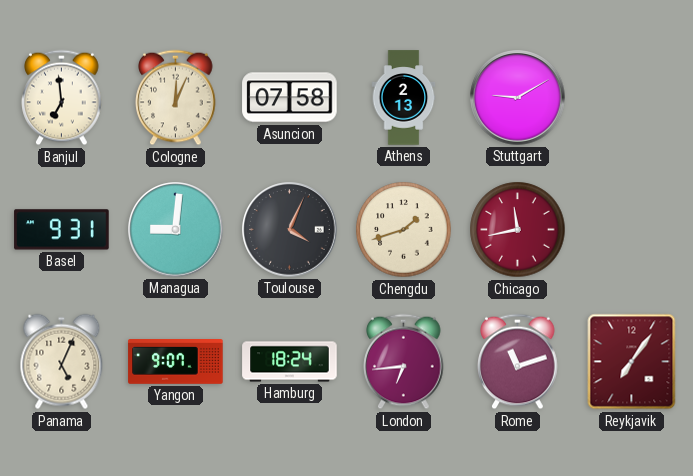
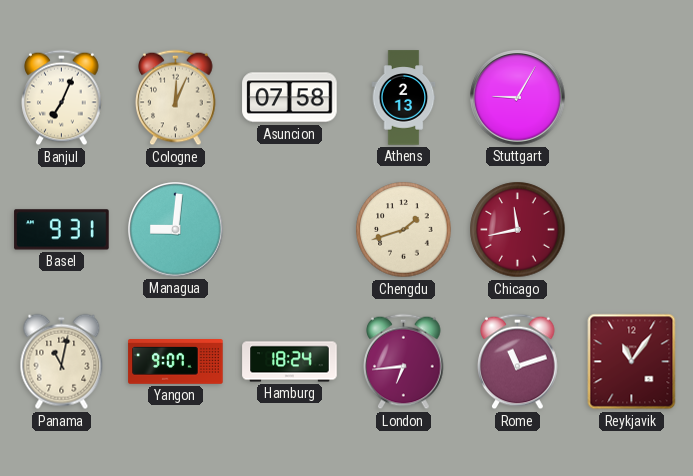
Banjul: 6:59 -> 7:04 (62, 98)
Stuttgart: 9:10 -> 9:05 (518, 98)
Toulouse: 4:04 -> none (290, 230)
Panama: 5:04 -> 11:02 (62, 362)
Reykjavik: 7:06 -> 11:06 (632, 362)
